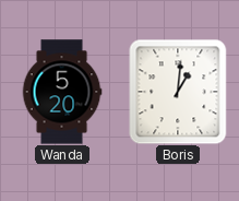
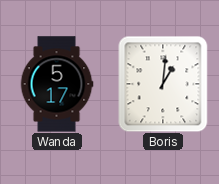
Wanda: 5:20 -> 5:17 (57, 84)
